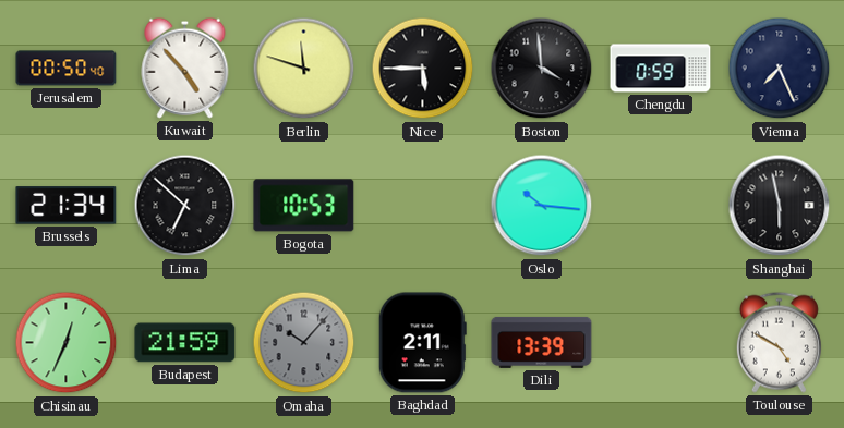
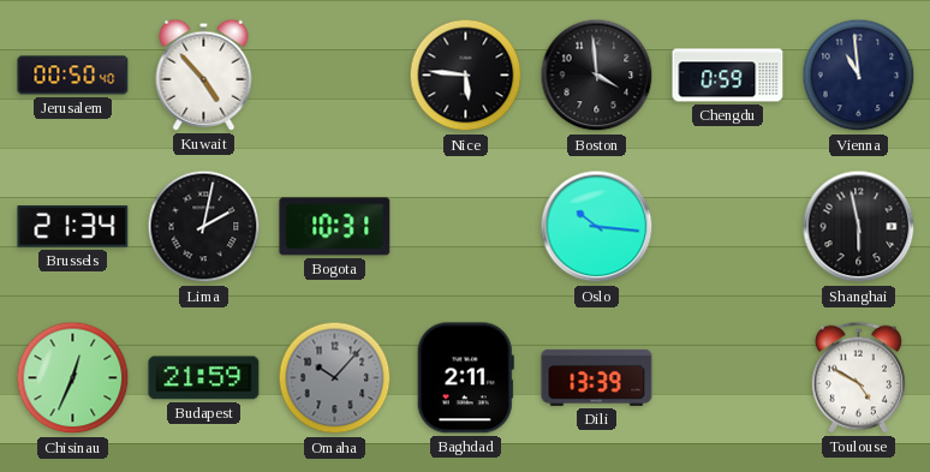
Berlin: 11:48 -> none (304, 69)
Nice: 5:45 -> 5:46 (466, 76)
Vienna: 7:26 -> 10:59 (859, 76)
Lima: 6:52 -> 2:02 (204, 227)
Bogota: 10:53 -> 10:31 (335, 227)
